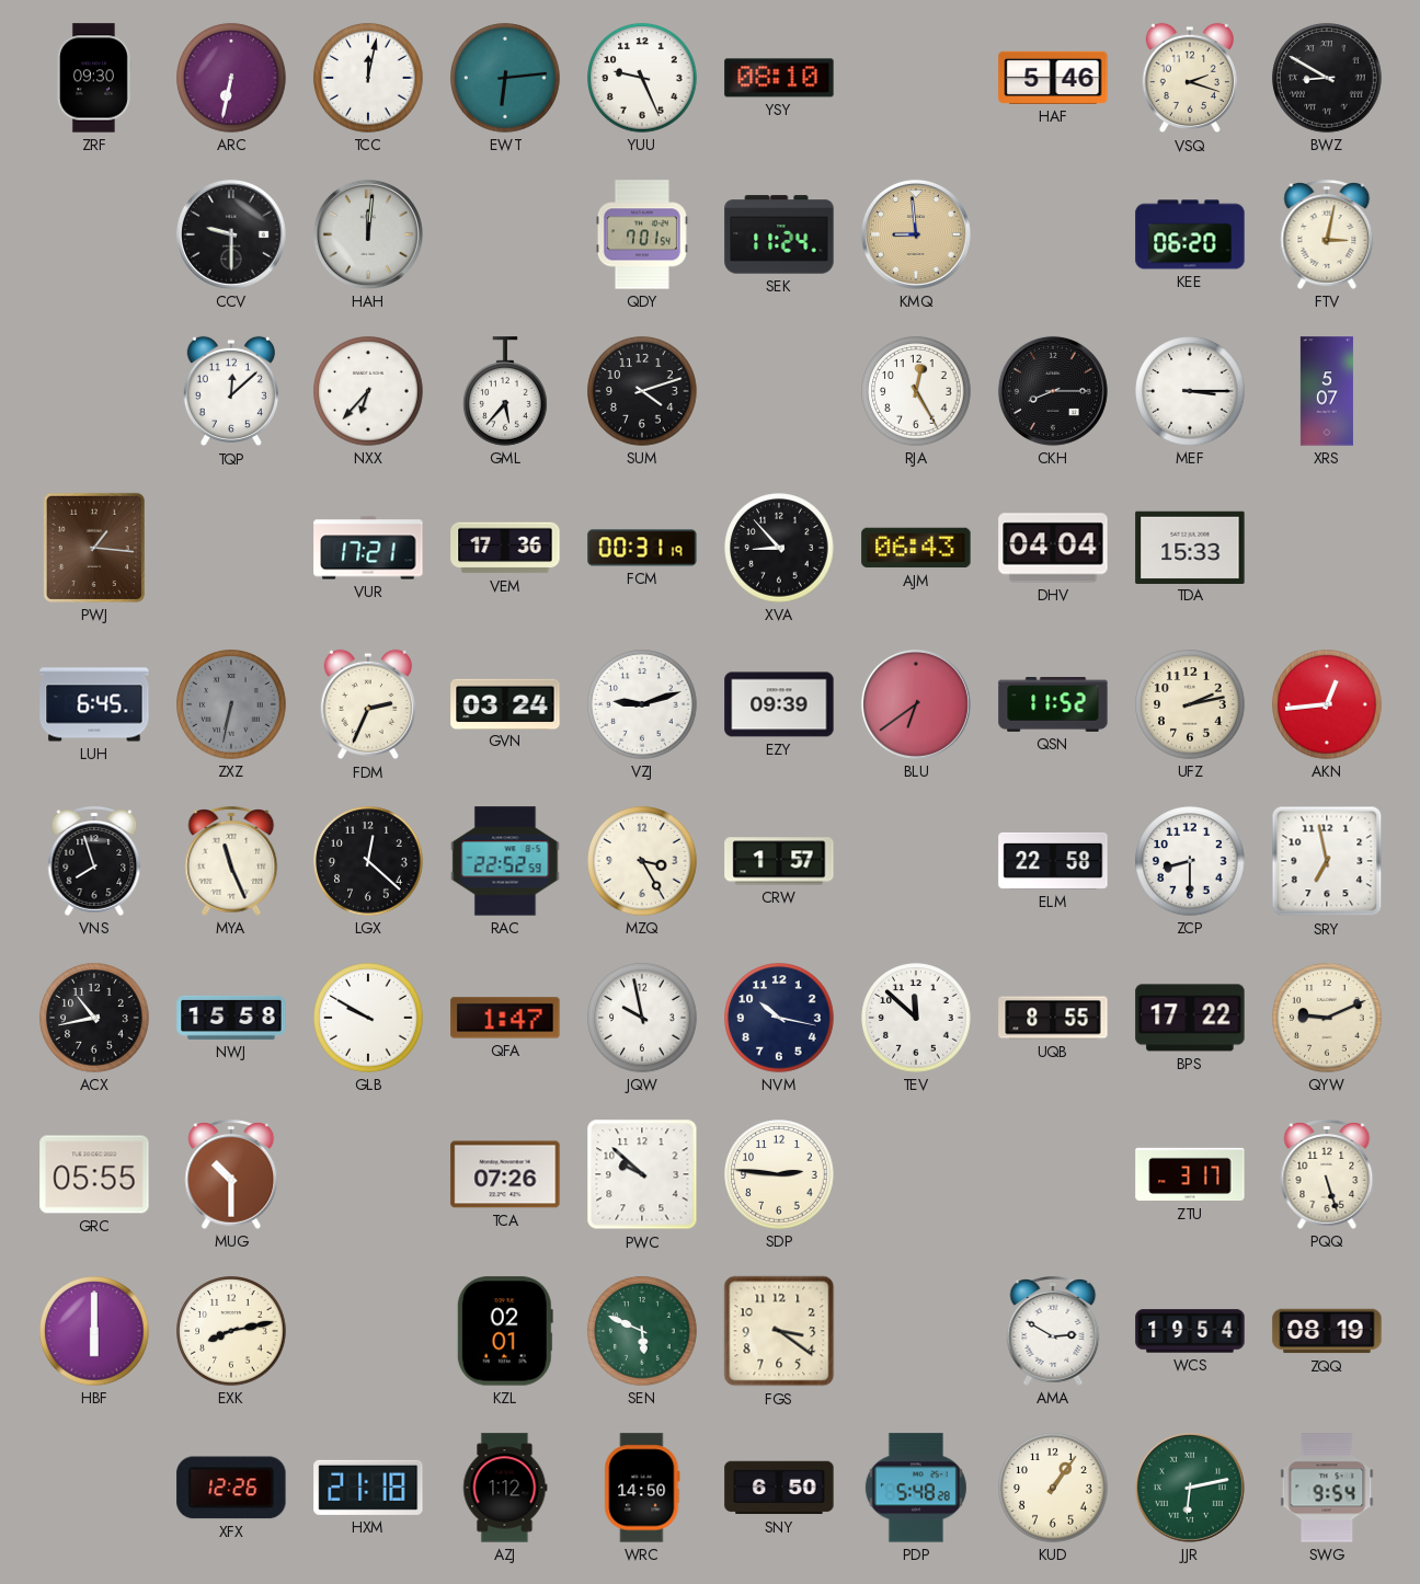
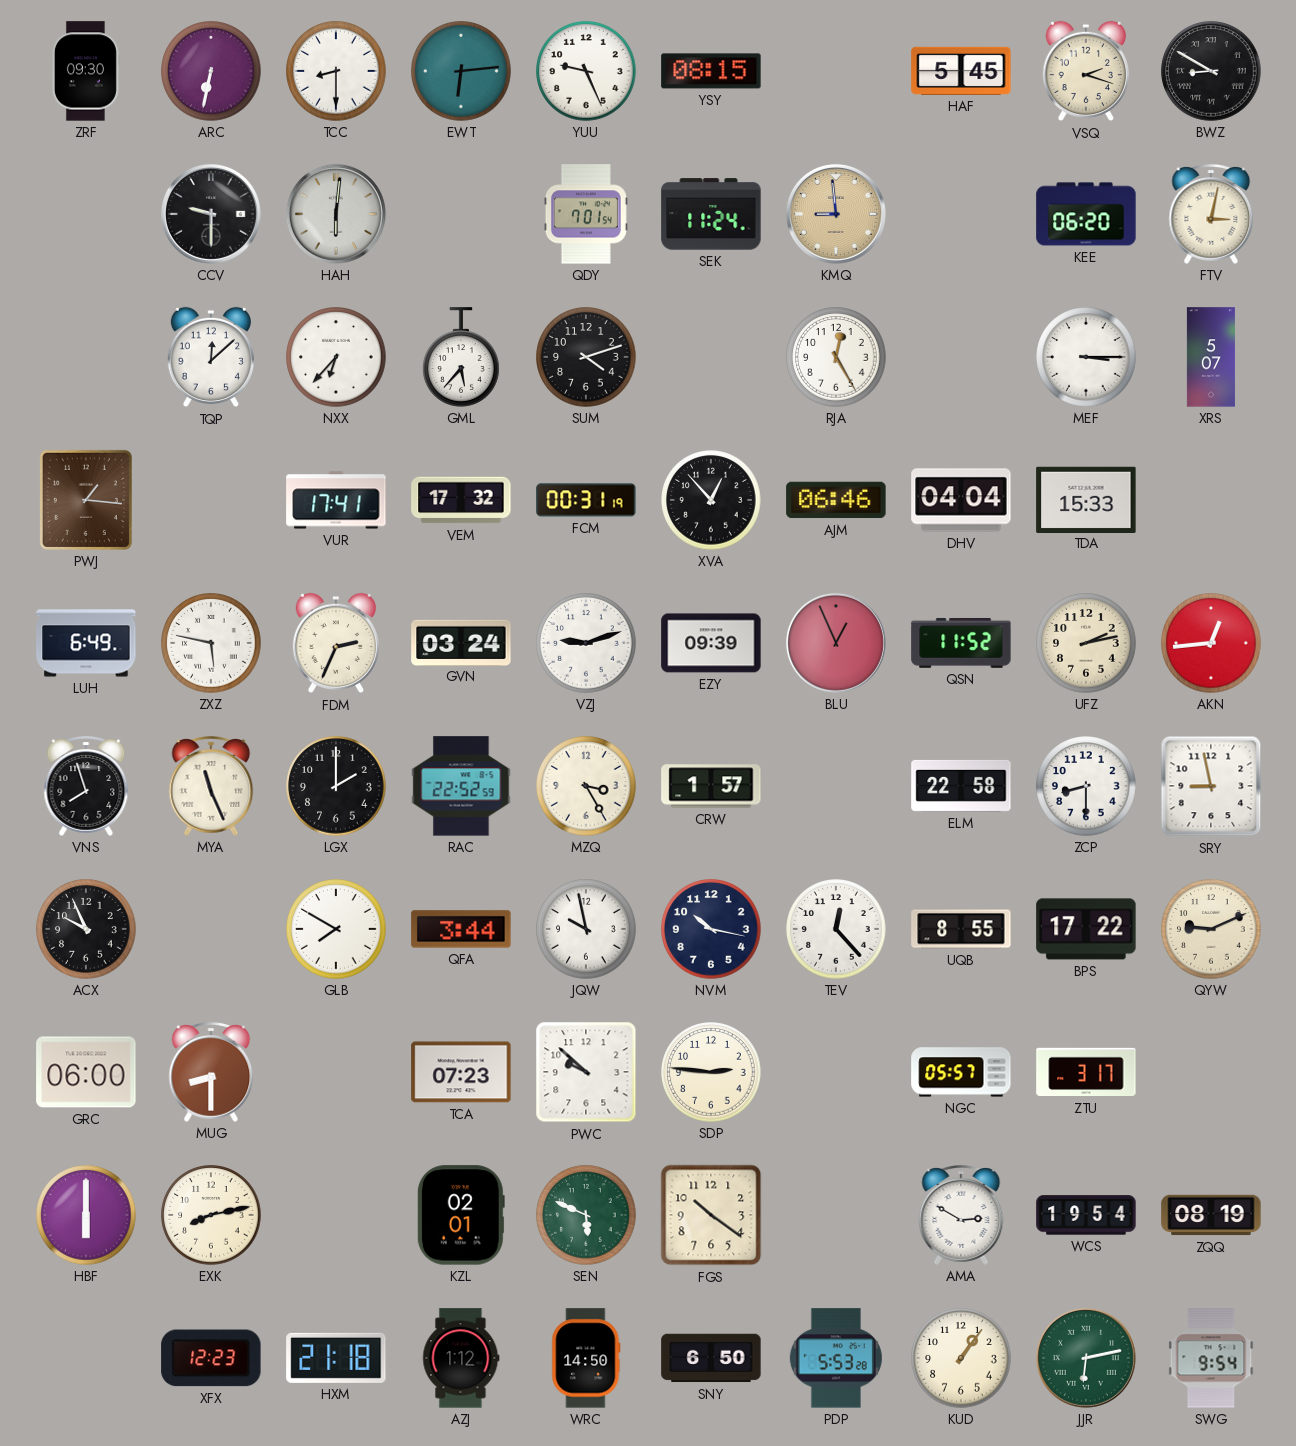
TCC: 12:02 -> 8:30 (336, 71)
YSY: 08:10 -> 08:15 (711, 71)
HAF: 5:46 -> 5:45 (961, 71)
HAH: 12:01 -> 6:01 (336, 214)
CKH: 8:15 -> none (1053, 391)
VUR: 17:21 -> 17:41 (336, 500)
VEM: 17:36 -> 17:32 (461, 500)
XVA: 8:53 -> 12:53 (711, 500)
AJM: 06:43 -> 06:46 (836, 500)
LUH: 6:45 -> 6:49 (86, 643)
ZXZ: 6:32 -> 5:47 (211, 643)
ZXZ dial: grey -> white (211, 643)
BLU: 6:39 -> 12:56 (836, 643)
LGX: 12:22 -> 2:00 (336, 786)
SRY: 6:58 -> 8:58 (1211, 786)
ACX: 10:43 -> 9:56 (86, 929)
NWJ: 15:58 -> none (231, 1018)
GLB: 9:50 -> 7:50 (336, 929)
QFA: 1:47 -> 3:44 (461, 929)
TEV: 11:52 -> 12:23 (836, 929)
GRC: 05:55 -> 06:00 (86, 1072)
MUG: 10:30 -> 8:30 (211, 1073)
TCA: 07:26 -> 07:23 (461, 1072)
NGC: none -> 05:57 (961, 1072)
PQQ: 5:27 -> none (1327, 1175)
FGS: 3:21 -> 10:21 (711, 1215)
XFX: 12:26 -> 12:23 (211, 1358)
PDP: 5:48 -> 5:53 (836, 1358)
